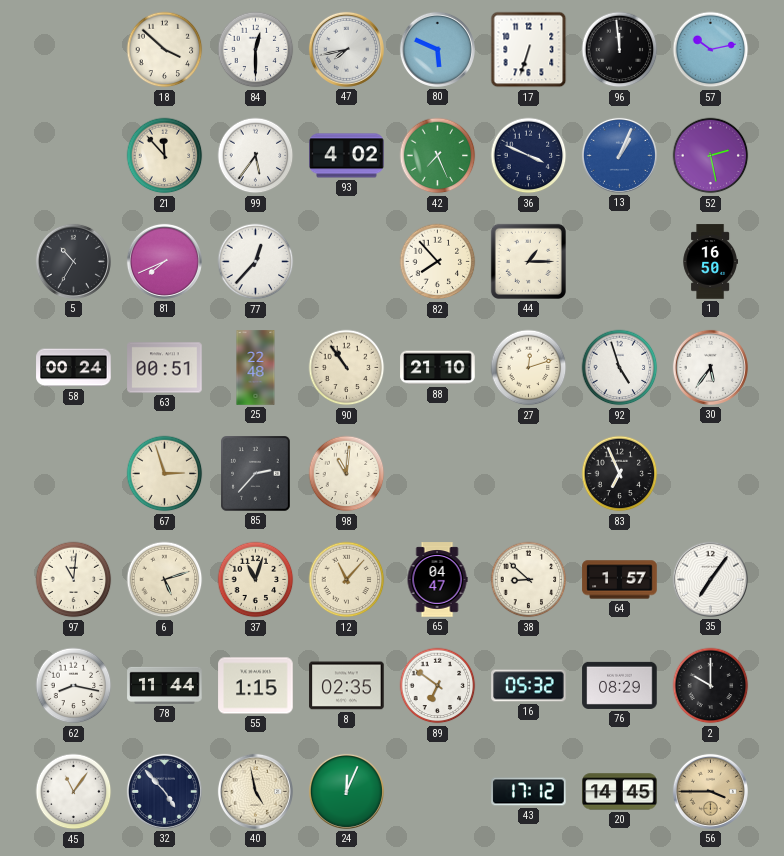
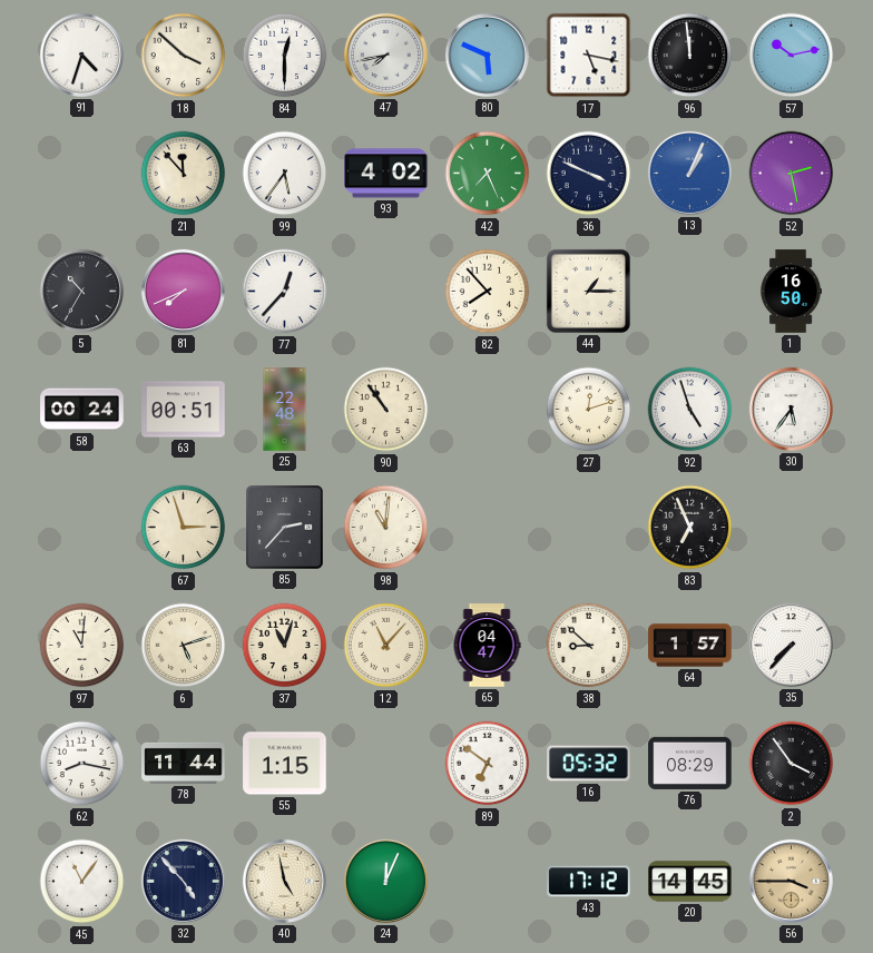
91: none -> 4:33 (81, 55)
17: 6:33 -> 5:17 (589, 56)
88: 21:10 -> none (438, 368)
35: 7:06 -> 7:37 (791, 645)
8: 02:35 -> none (347, 686)
2: 10:00 -> 3:54 (792, 764)
